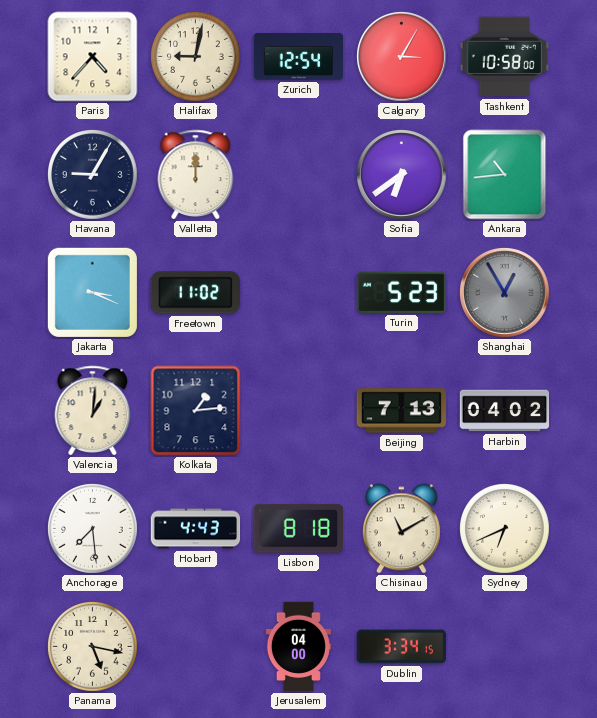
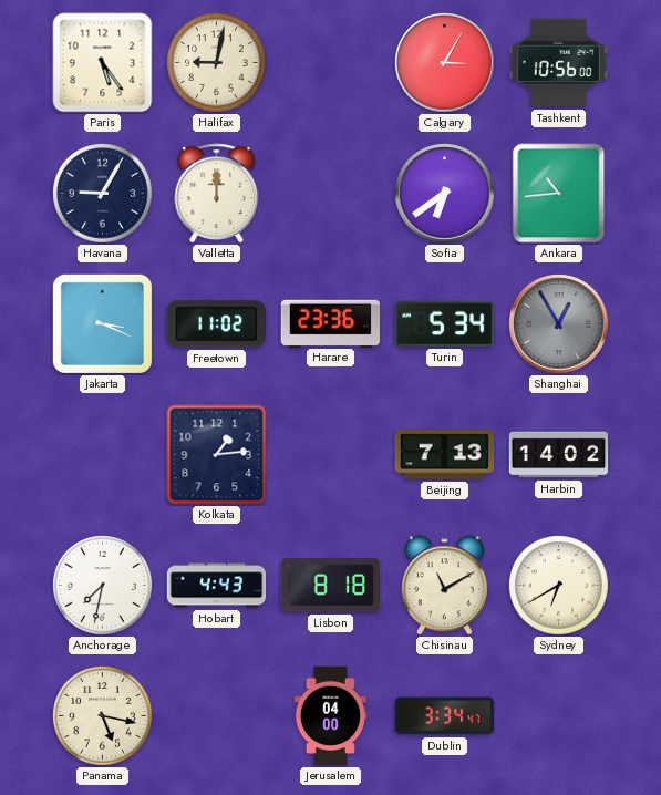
Paris: 4:37 -> 5:24 (103, 63)
Zurich: 12:54 -> none (299, 57)
Tashkent: 10:58 -> 10:56 (558, 63)
Harare: none -> 23:36 (330, 323)
Turin: 5:23 -> 5:34 (444, 323)
Valencia: 1:01 -> none (93, 411)
Harbin: 04:02 -> 14:02 (559, 455)
Anchorage: 7:29 -> 7:32 (103, 586)
Sydney: 6:41 -> 6:40 (559, 586)
Dublin: 3:34:15 -> 3:34:47 (444, 716)
